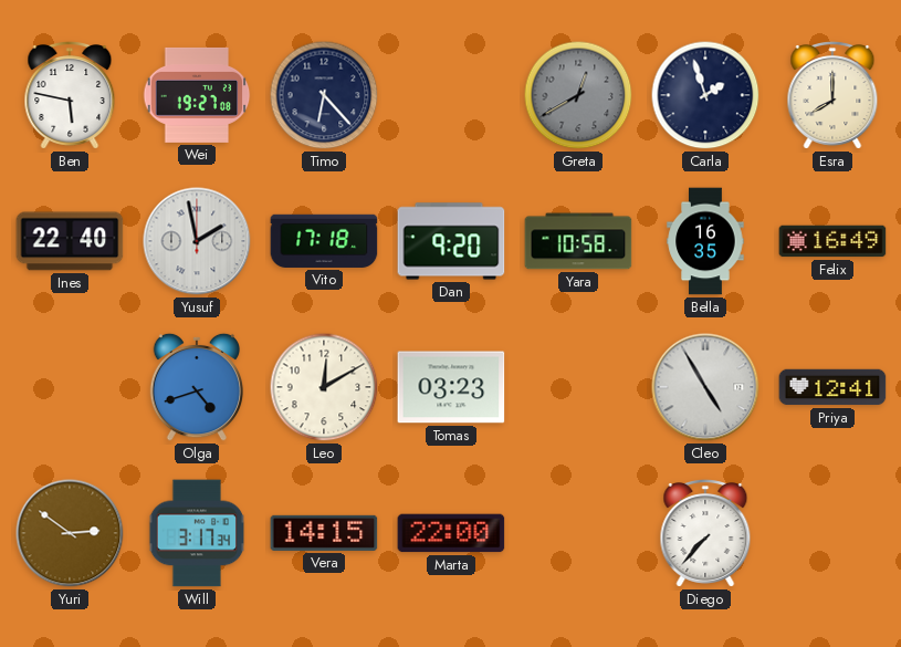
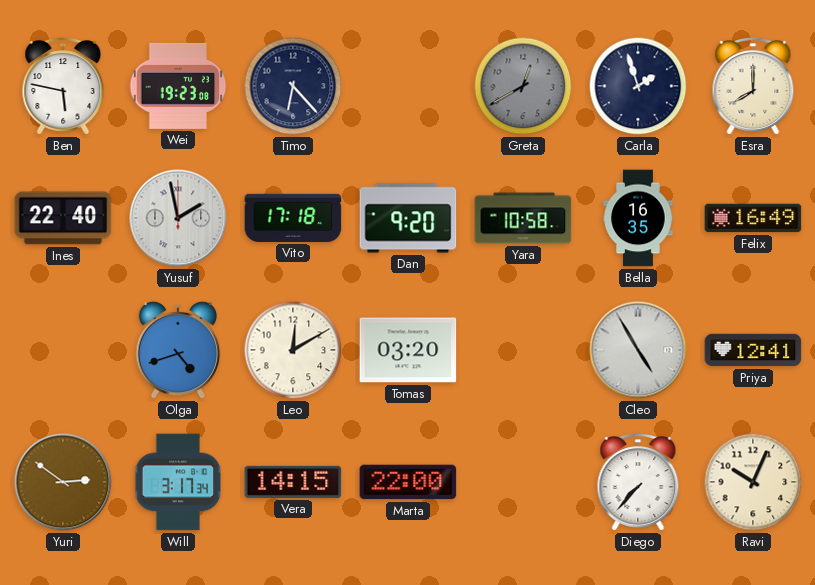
Wei: 19:27 -> 19:23 (178, 86)
Tomas: 03:23 -> 03:20 (408, 350)
Ravi: none -> 10:04 (753, 482)
